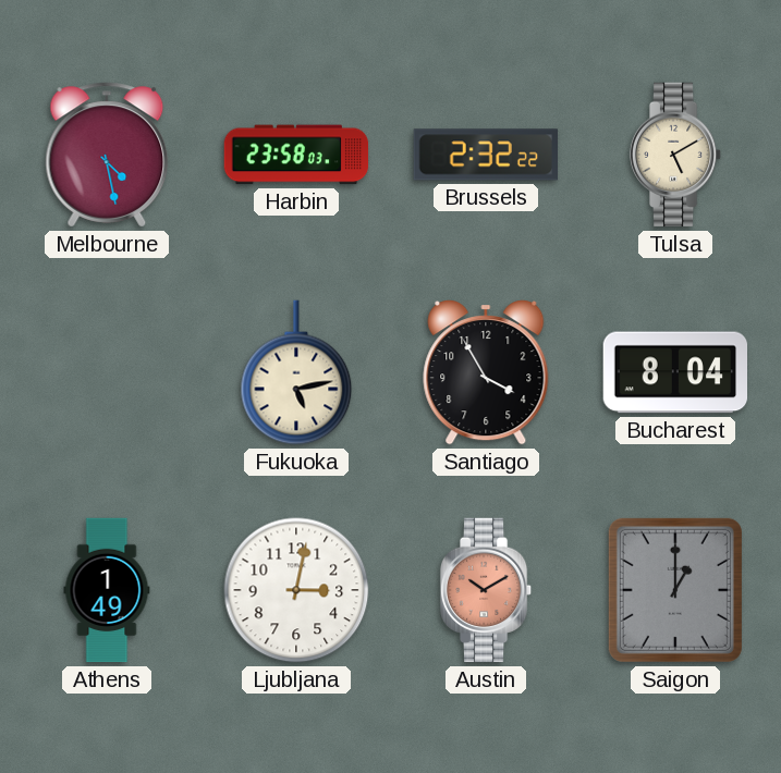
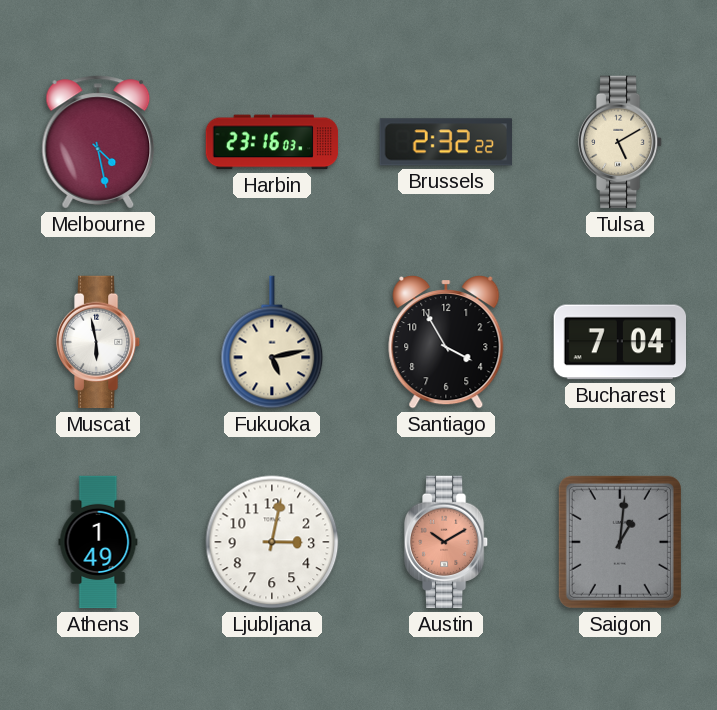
Harbin: 23:58 -> 23:16 (272, 142)
Muscat: none -> 5:58 (98, 342)
Bucharest: 8:04 -> 7:04 (620, 342)
Saigon: 1:00 -> 1:01 (620, 542)
